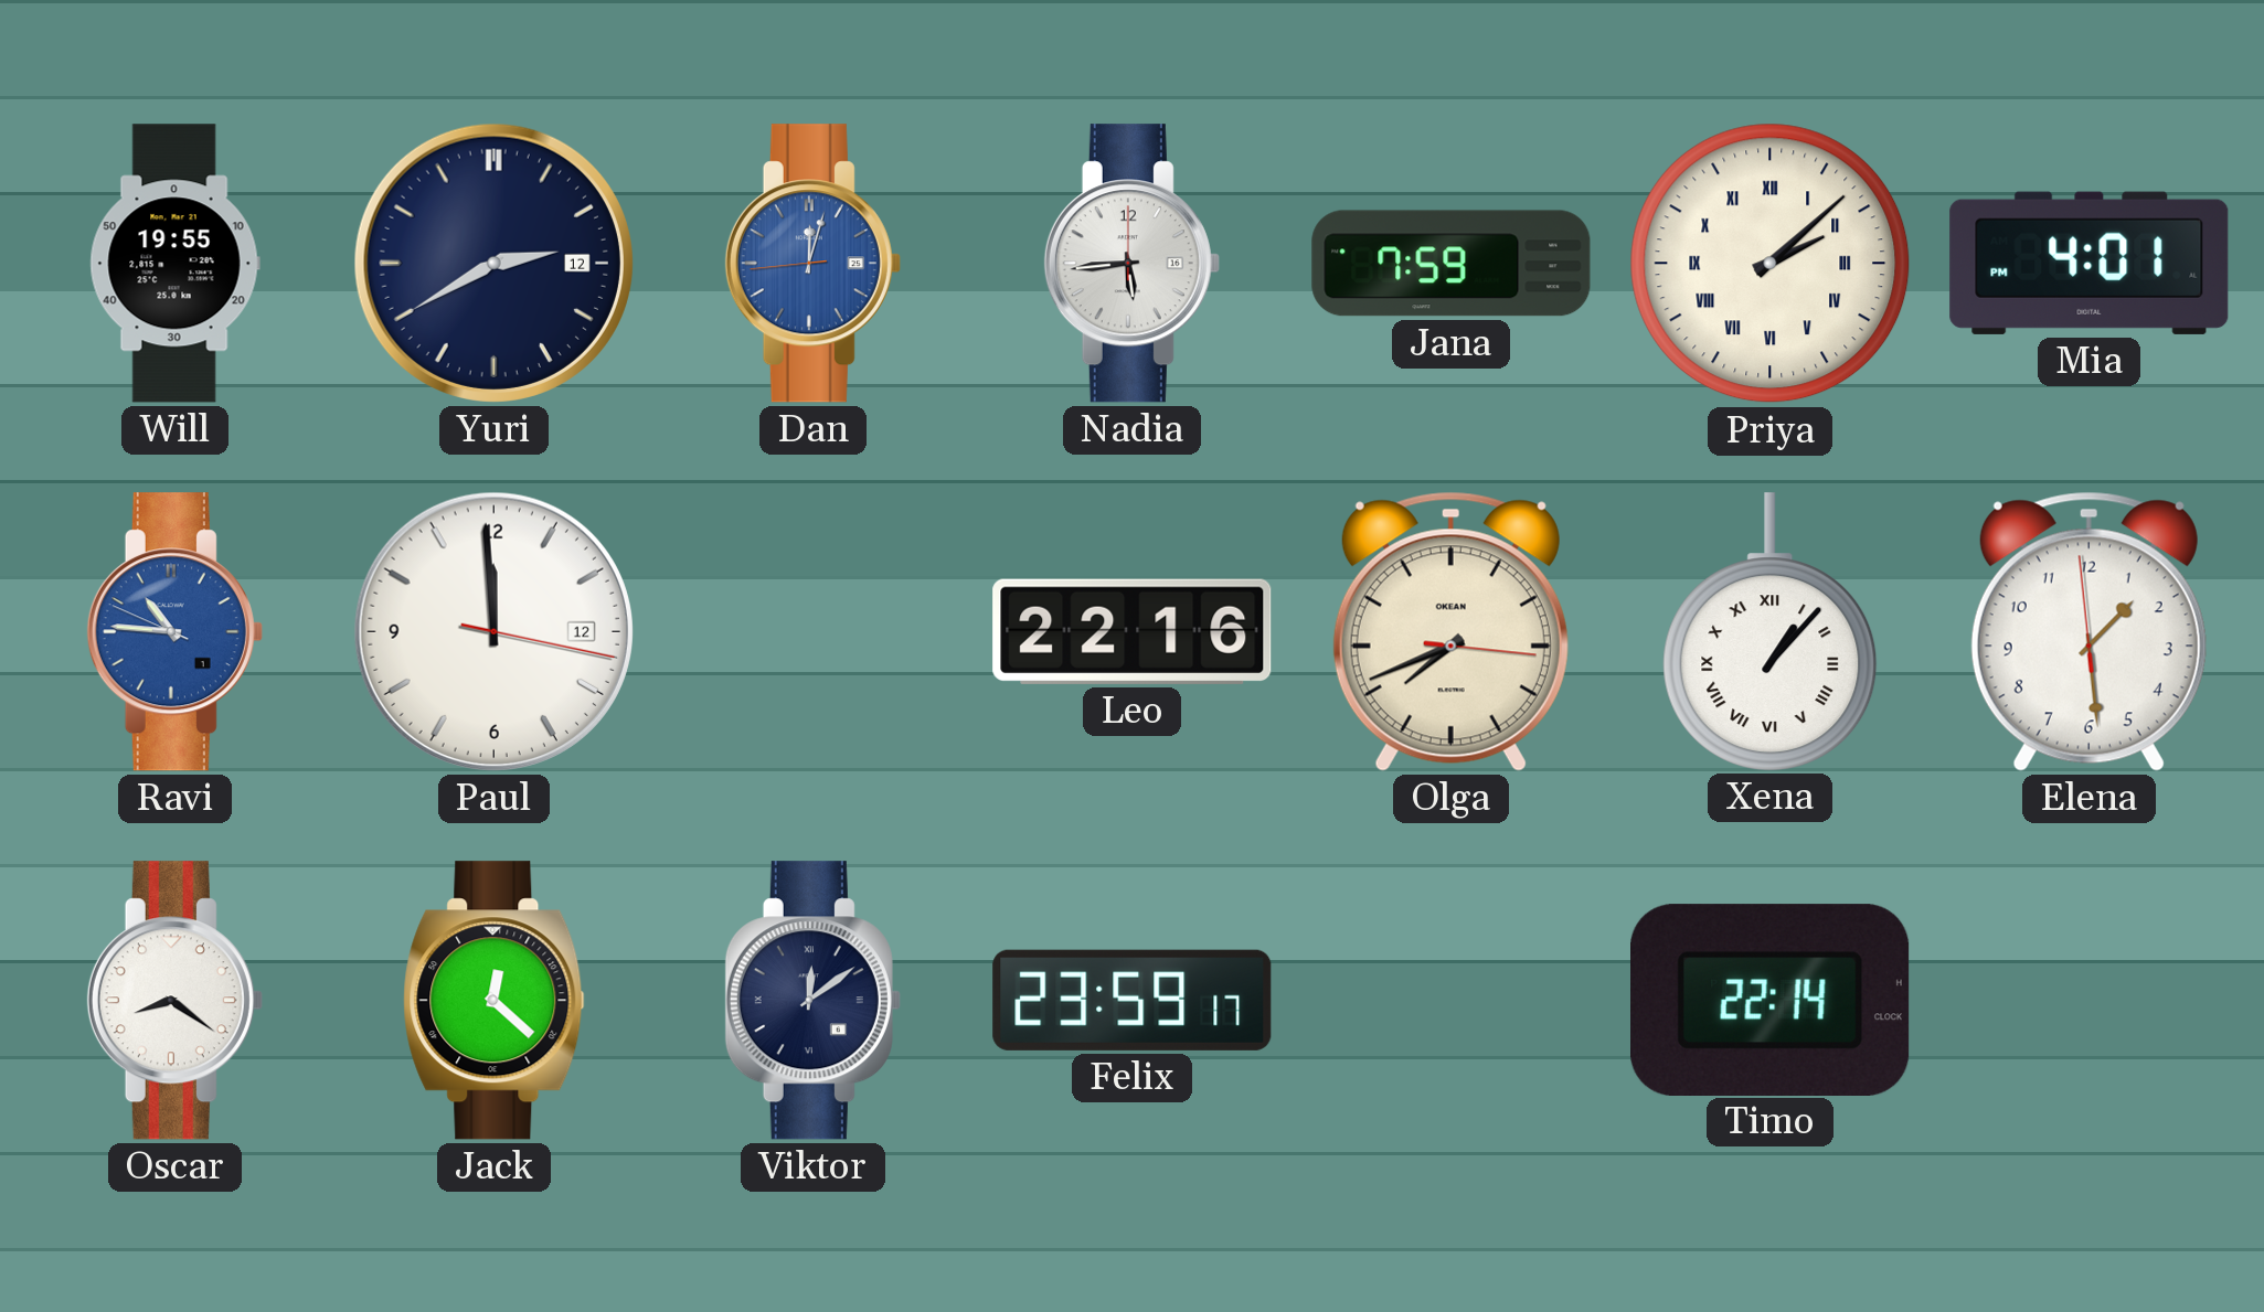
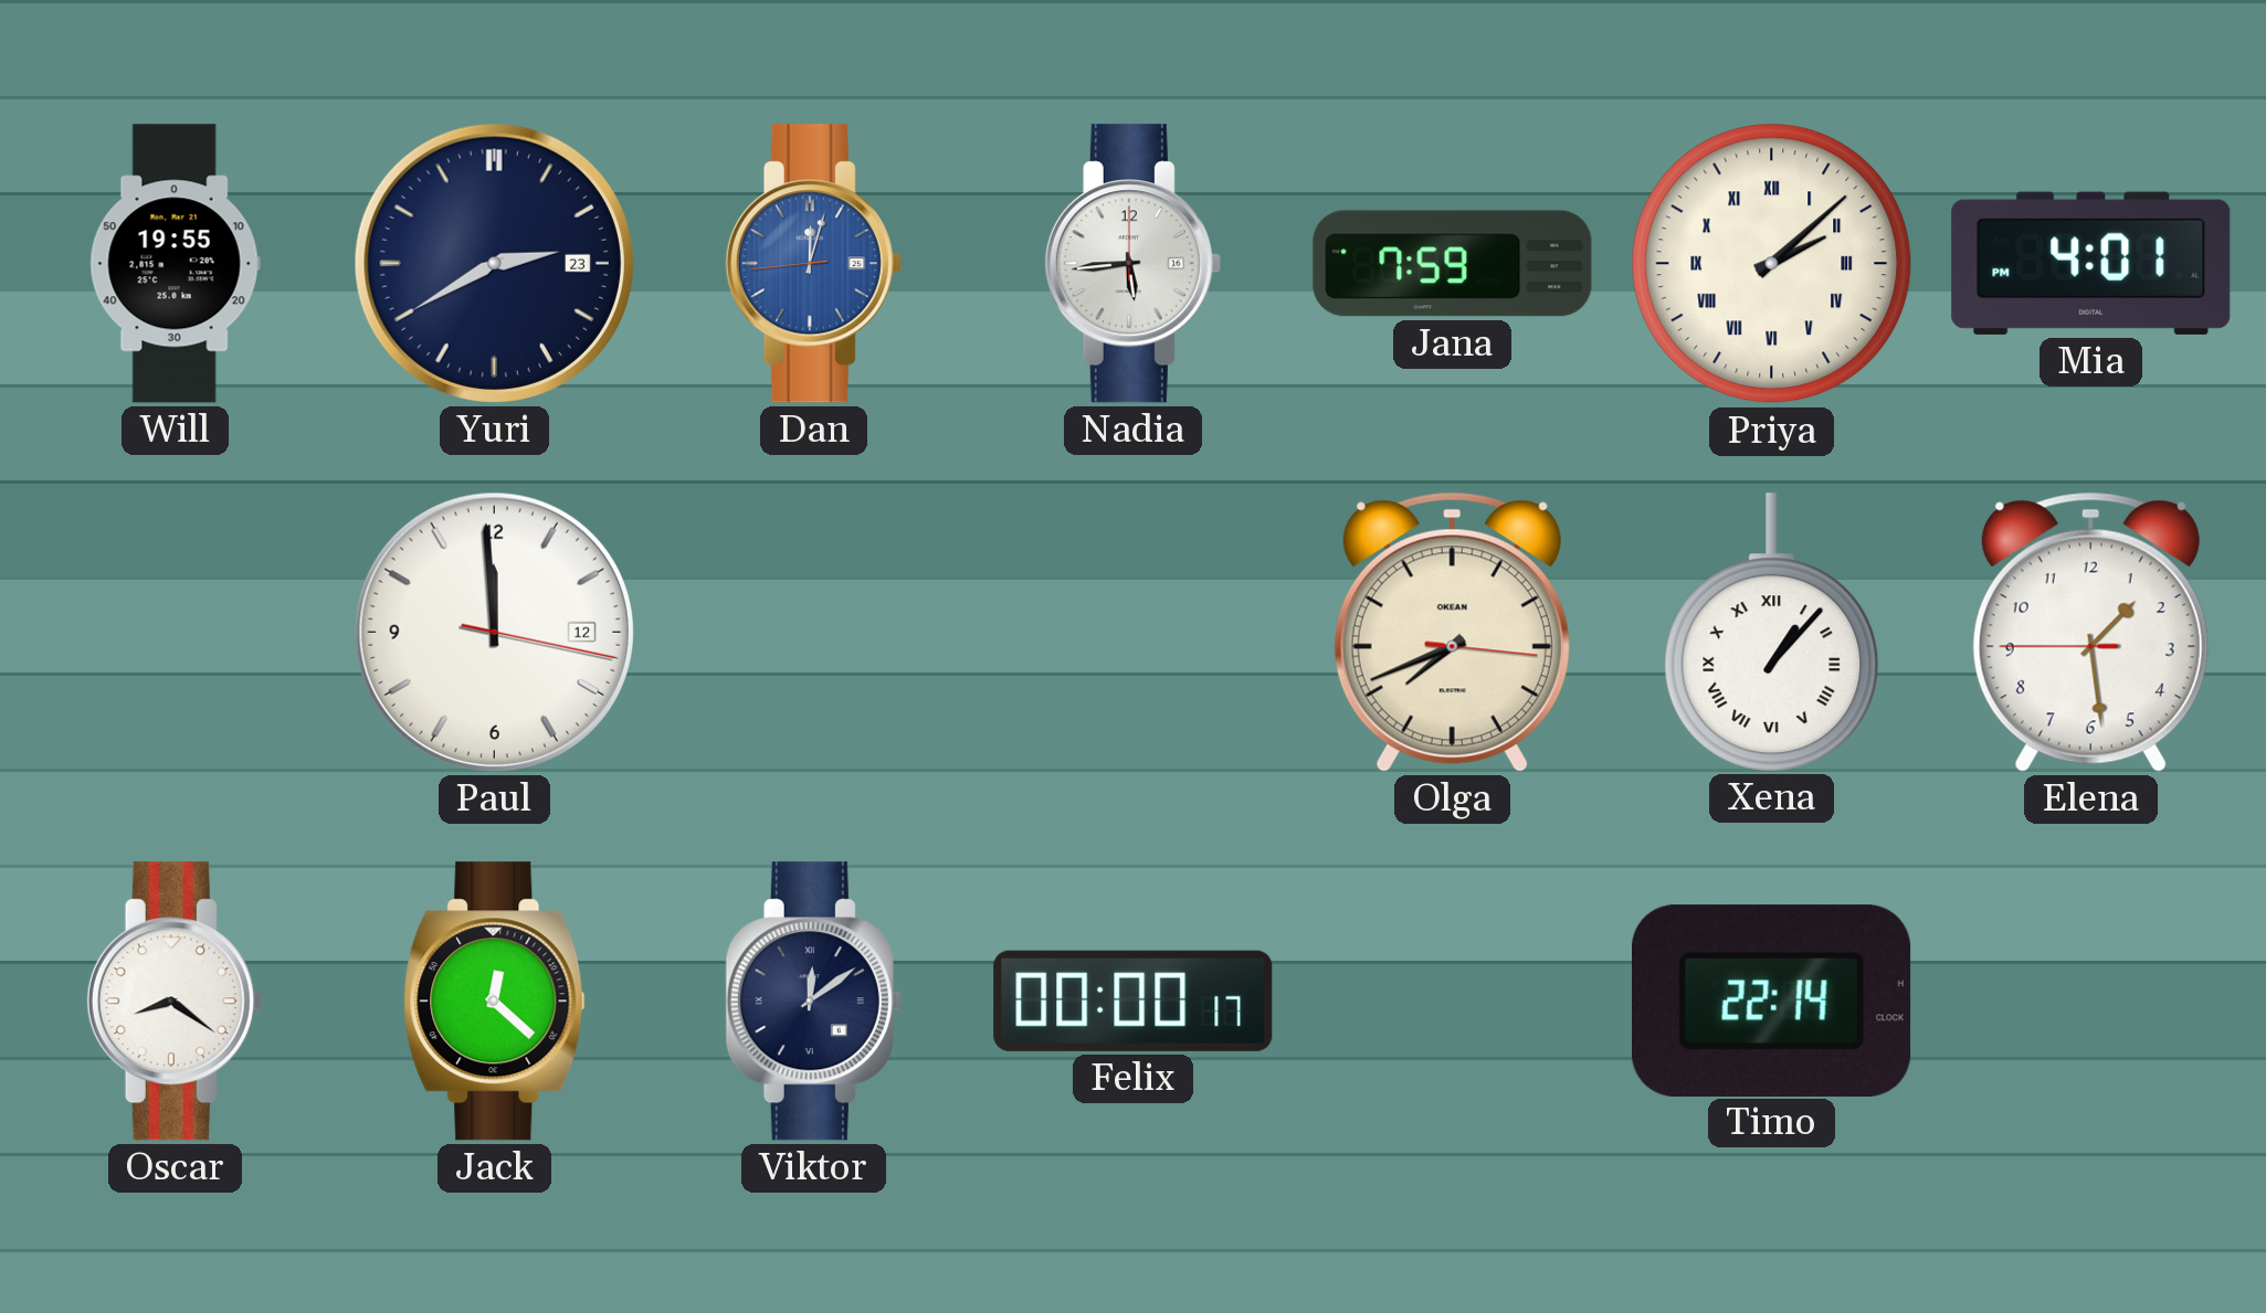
Yuri date: 12 -> 23 (494, 263)
Ravi: 10:45 -> none (174, 632)
Leo: 22:16 -> none (1133, 631)
Elena: 1:28:59 -> 1:28:45 (2090, 632)
Felix: 23:59 -> 00:00 (1134, 1000)
